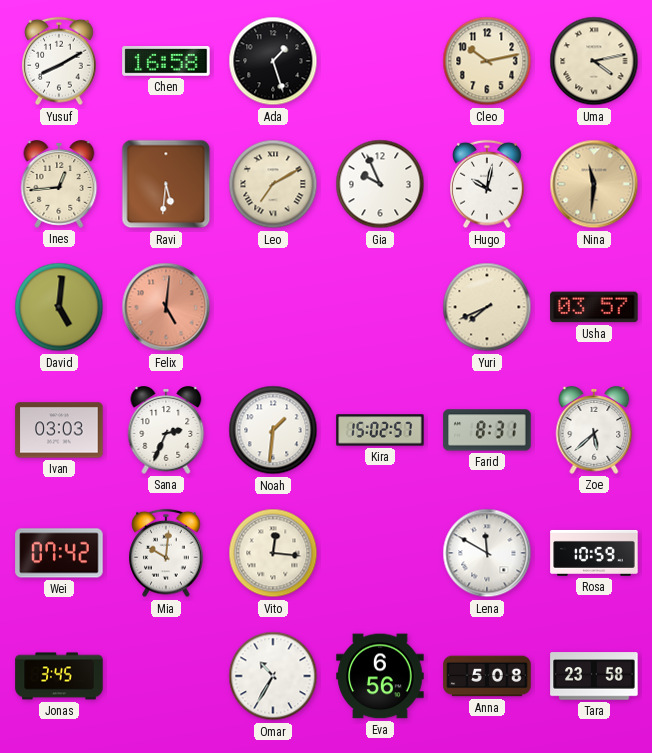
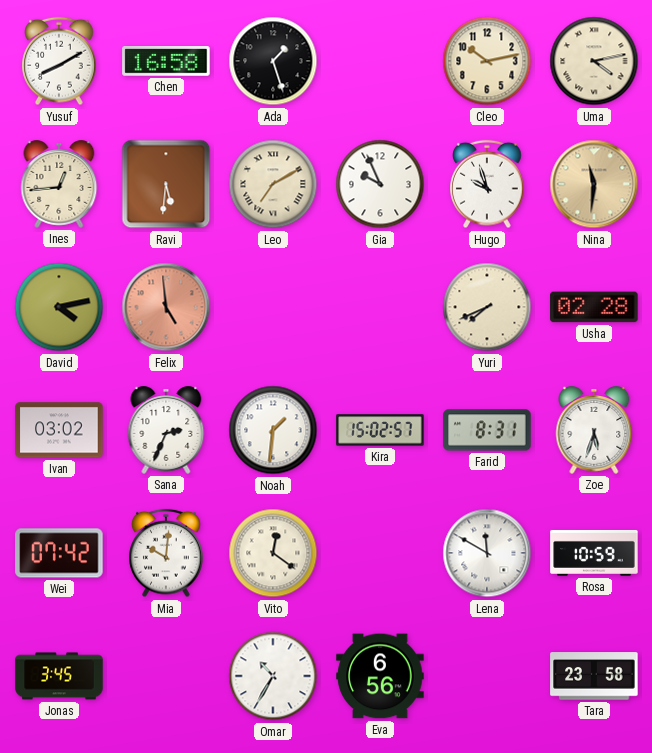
Hugo: 10:02 -> 9:57 (487, 184)
David: 5:01 -> 4:13 (59, 307)
Felix: 5:01 -> 4:59 (166, 307)
Usha: 03:57 -> 02:28 (594, 307)
Ivan: 03:03 -> 03:02 (59, 430)
Zoe: 5:38 -> 5:33 (594, 430)
Vito: 12:16 -> 12:21 (273, 553)
Anna: 5:08 -> none (487, 676)
